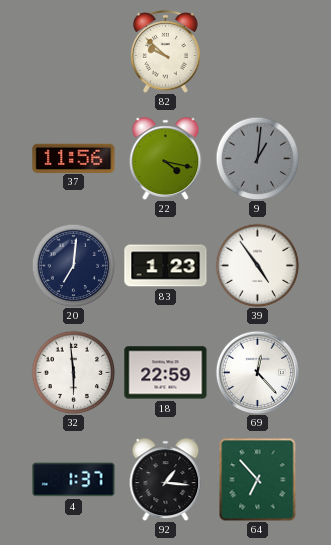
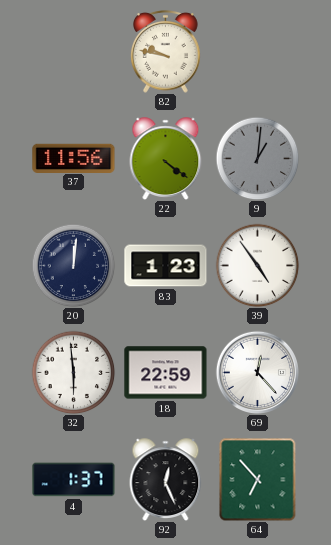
82: 9:52 -> 9:47 (166, 51)
22: 4:17 -> 4:21 (166, 158)
20: 7:01 -> 12:01 (73, 265)
92: 1:16 -> 12:26 (166, 479)
